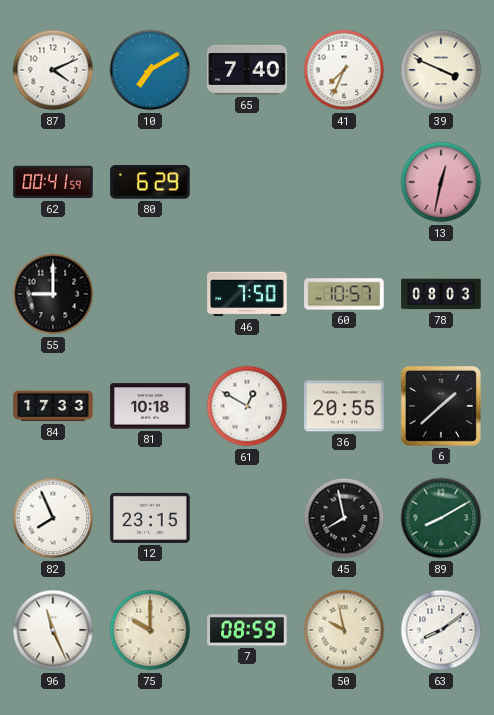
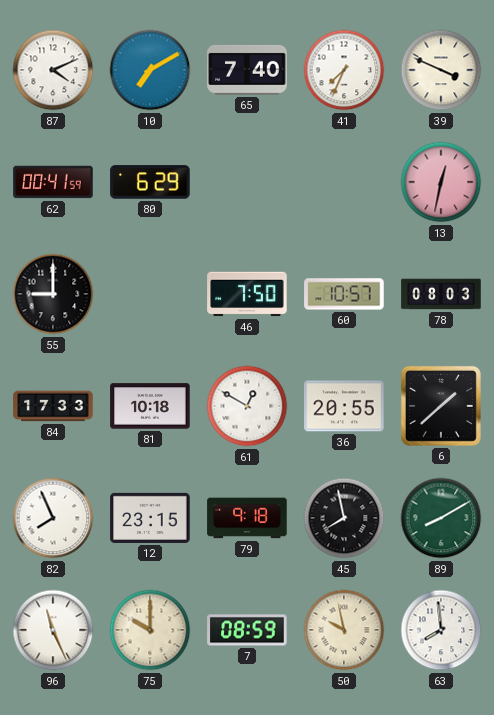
79: none -> 9:18 (247, 518)
63: 8:09 -> 7:59 (441, 630)
